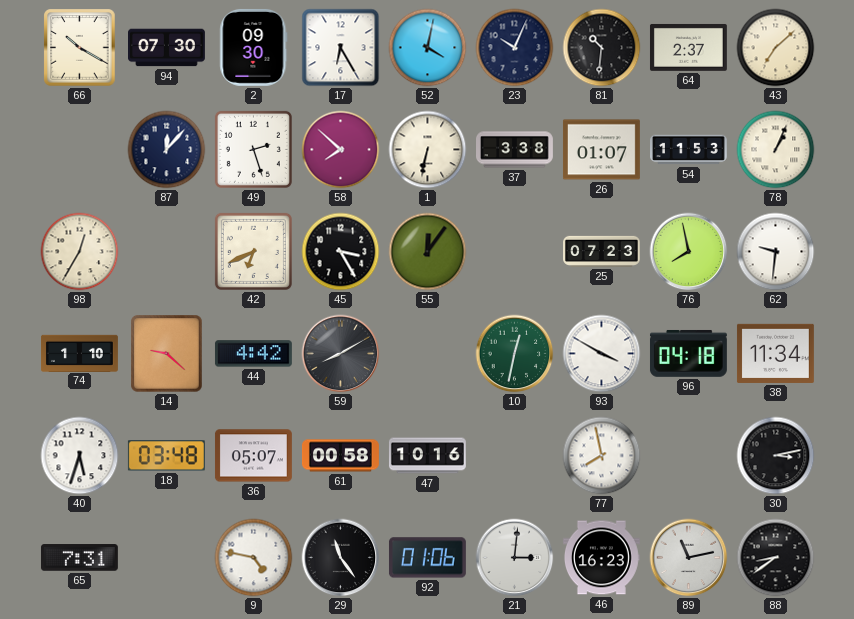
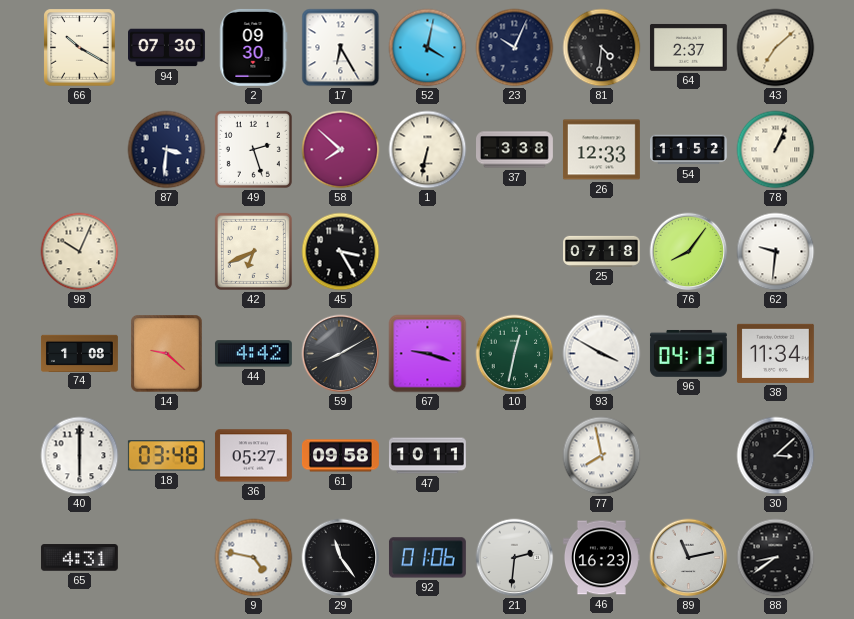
81: 10:31 -> 4:31 (602, 48)
87: 12:07 -> 3:31 (167, 150)
26: 01:07 -> 12:33 (601, 150)
54: 11:53 -> 11:52 (689, 150)
98: 12:35 -> 10:04 (80, 252)
55: 12:06 -> none (428, 252)
25: 07:23 -> 07:18 (602, 251)
76: 7:58 -> 8:06 (689, 252)
74: 1:10 -> 1:08 (80, 353)
67: none -> 9:18 (428, 354)
96: 04:18 -> 04:13 (688, 353)
40: 5:33 -> 6:00 (80, 456)
36: 05:07 -> 05:27 (253, 456)
61: 00:58 -> 09:58 (341, 456)
47: 10:16 -> 10:11 (427, 456)
30: 3:13 -> 3:08 (776, 456)
65: 7:31 -> 4:31 (79, 558)
21: 3:01 -> 2:31 (515, 558)
